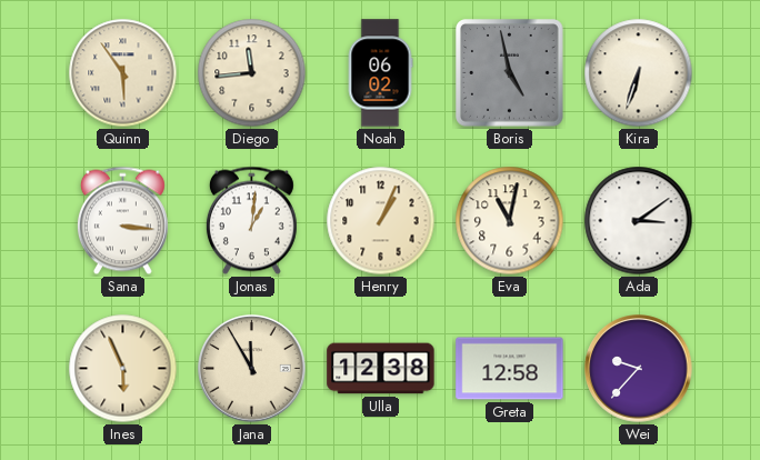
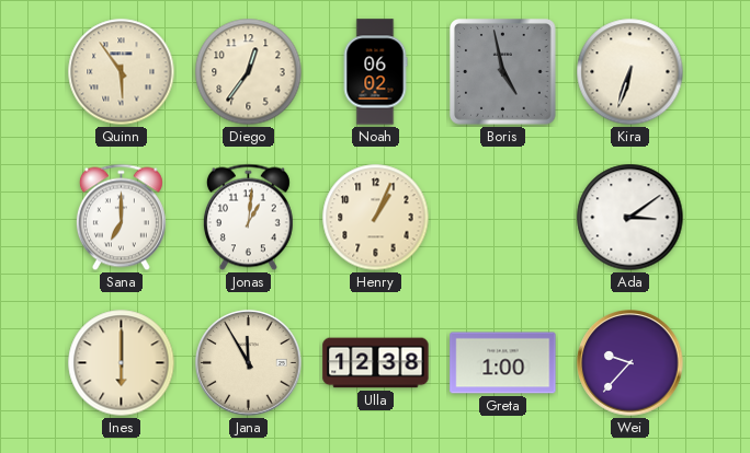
Diego: 11:44 -> 12:36 (249, 72)
Sana: 3:16 -> 7:00 (121, 218)
Eva: 11:02 -> none (510, 221)
Ines: 5:56 -> 6:00 (122, 363)
Greta: 12:58 -> 1:00 (503, 363)
